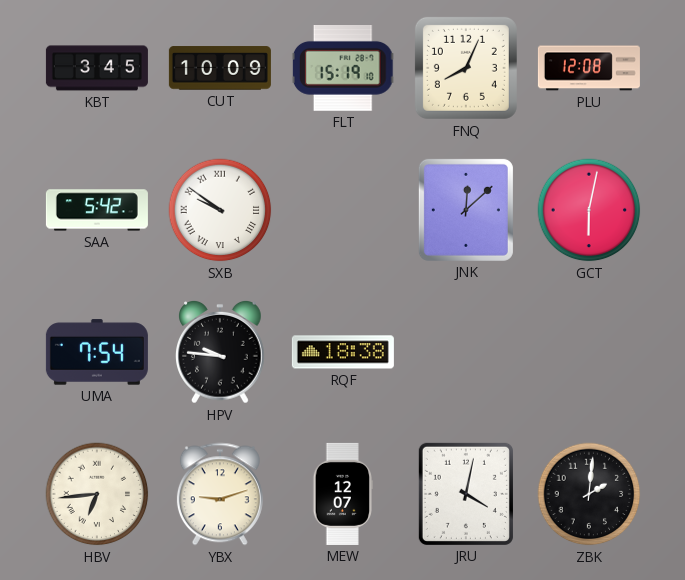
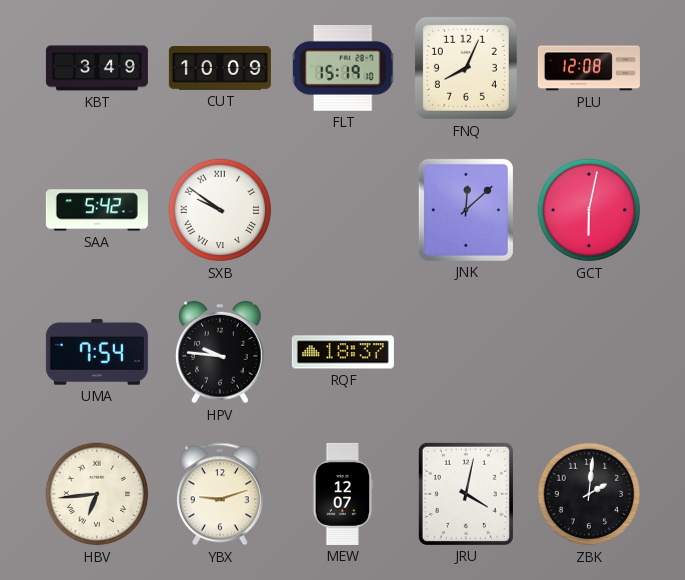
KBT: 3:45 -> 3:49 (97, 68)
RQF: 18:38 -> 18:37 (343, 352)
